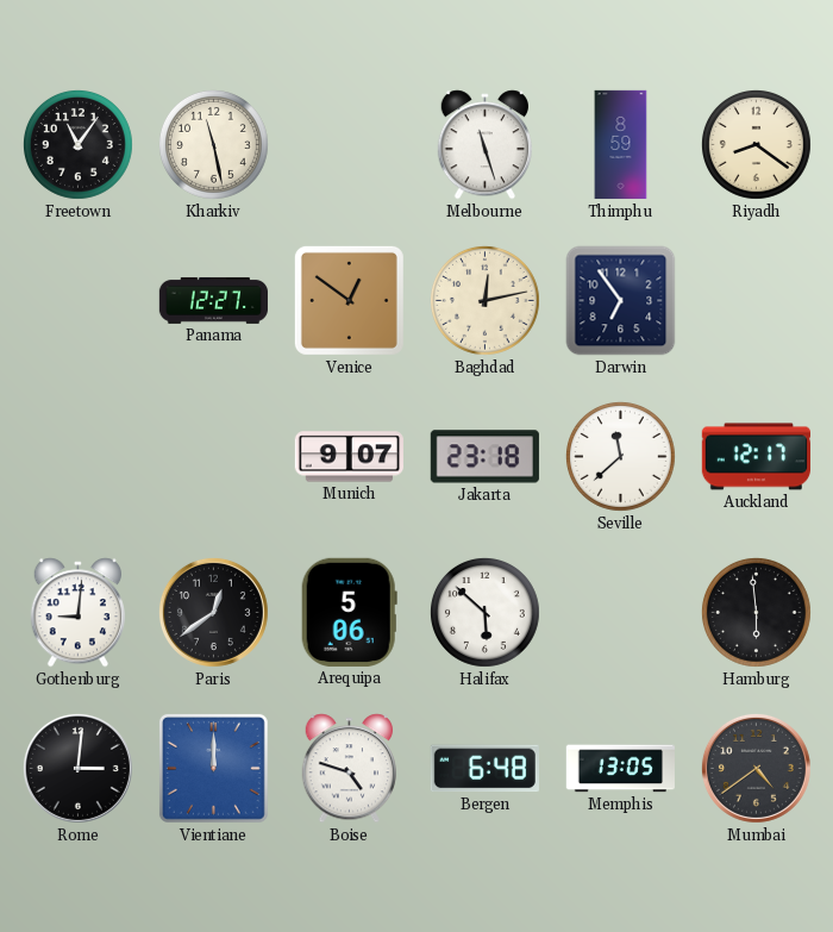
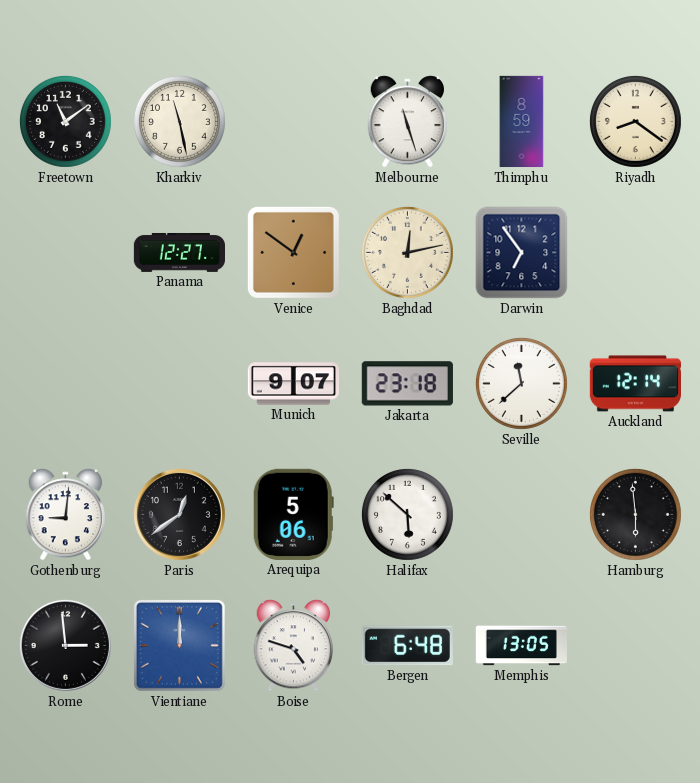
Freetown: 11:06 -> 11:09 (65, 121)
Auckland: 12:17 -> 12:14 (635, 384)
Rome: 3:01 -> 2:59 (65, 645)
Mumbai: 4:39 -> none (756, 768)
